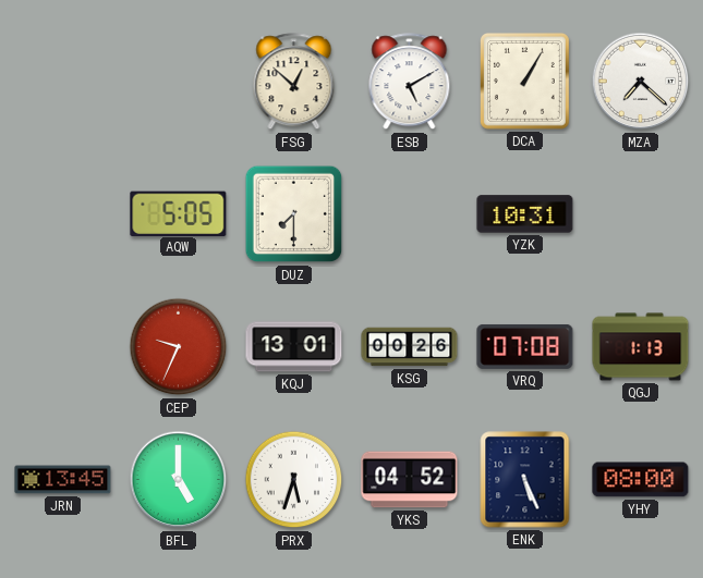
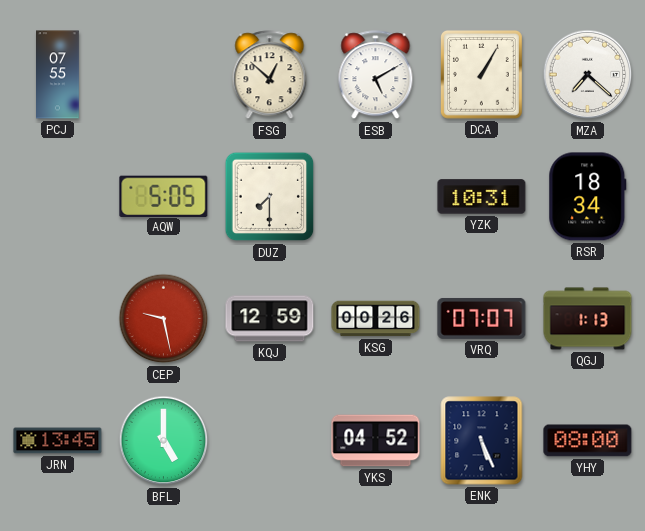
PCJ: none -> 07:55 (58, 75)
RSR: none -> 18:34 (588, 197)
CEP: 9:34 -> 9:28 (164, 319)
KQJ: 13:01 -> 12:59 (270, 319)
VRQ: 07:08 -> 07:07 (482, 318)
PRX: 5:33 -> none (294, 480)
